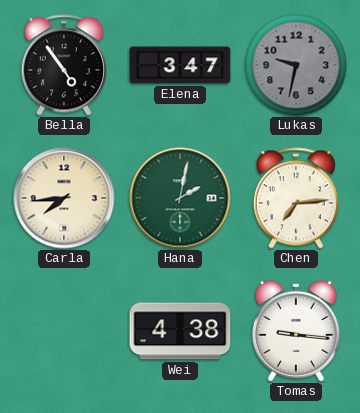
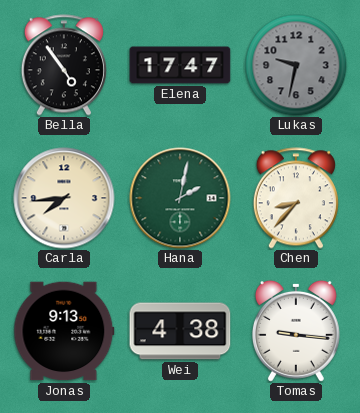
Elena: 3:47 -> 17:47 (180, 65)
Chen: 7:14 -> 8:37 (296, 198)
Jonas: none -> 9:13 (64, 331)
